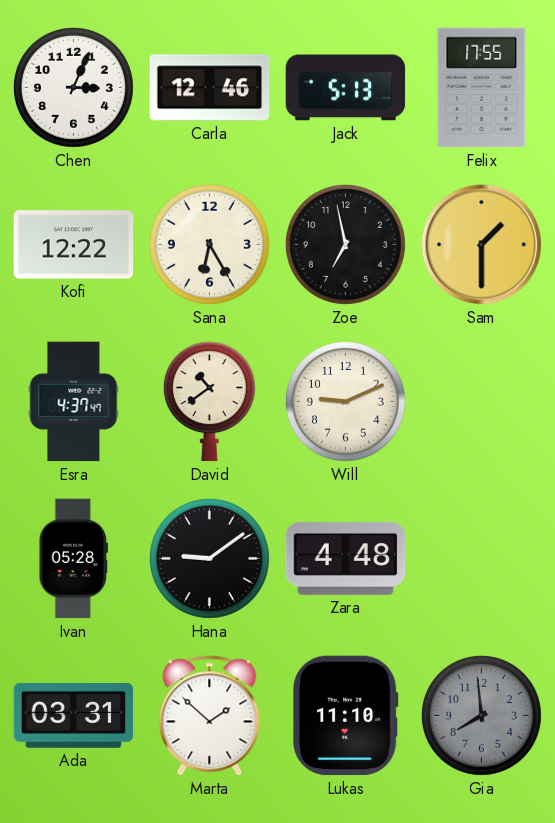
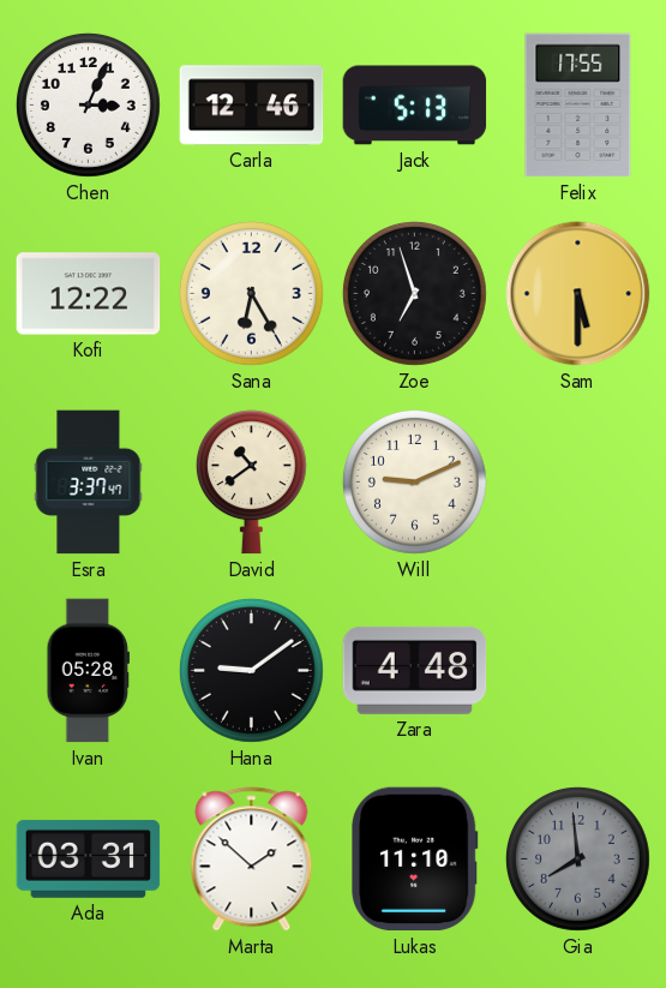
Zoe: 6:58 -> 6:57 (414, 293)
Sam: 1:30 -> 5:30 (578, 294)
Esra: 4:37 -> 3:37 (89, 483)
